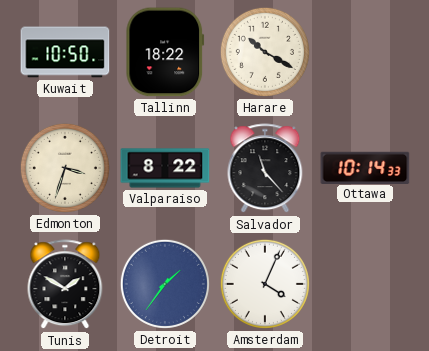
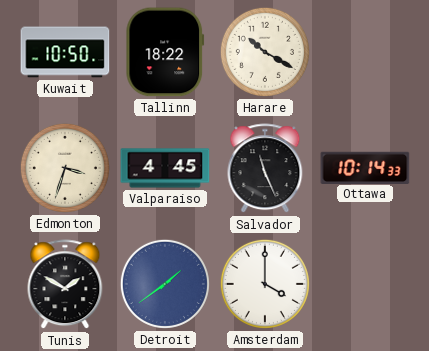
Valparaiso: 8:22 -> 4:45 (165, 168)
Salvador: 11:23 -> 11:26 (265, 169)
Detroit: 1:36 -> 1:39 (165, 284)
Amsterdam: 4:04 -> 4:00 (265, 284)
